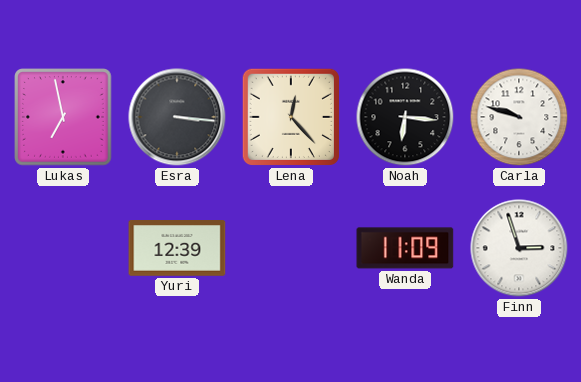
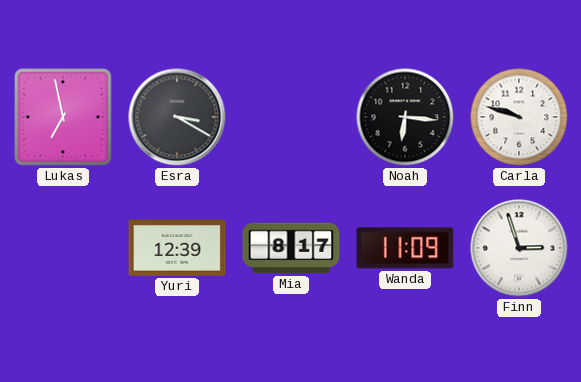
Esra: 3:16 -> 3:20 (177, 117)
Lena: 12:23 -> none (291, 117)
Mia: none -> 8:17 (291, 248)
